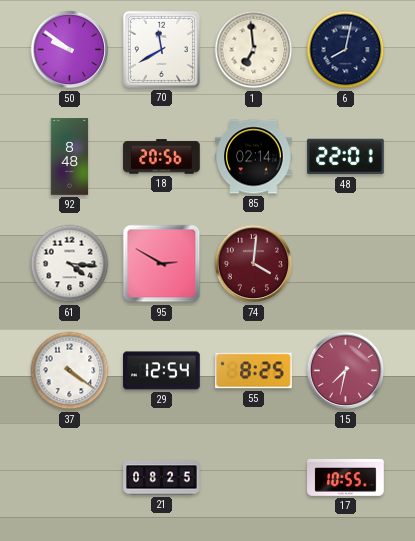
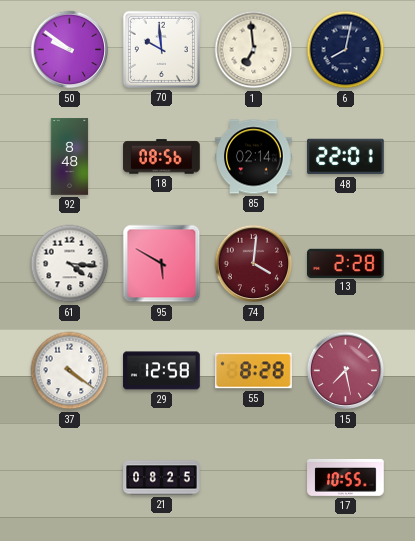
70: 11:40 -> 9:59 (161, 49)
18: 20:56 -> 08:56 (162, 157)
95: 2:50 -> 5:50 (162, 264)
13: none -> 2:28 (346, 263)
29: 12:54 -> 12:58 (162, 371)
55: 8:25 -> 8:28 (254, 371)
15: 7:32 -> 7:28 (346, 371)
